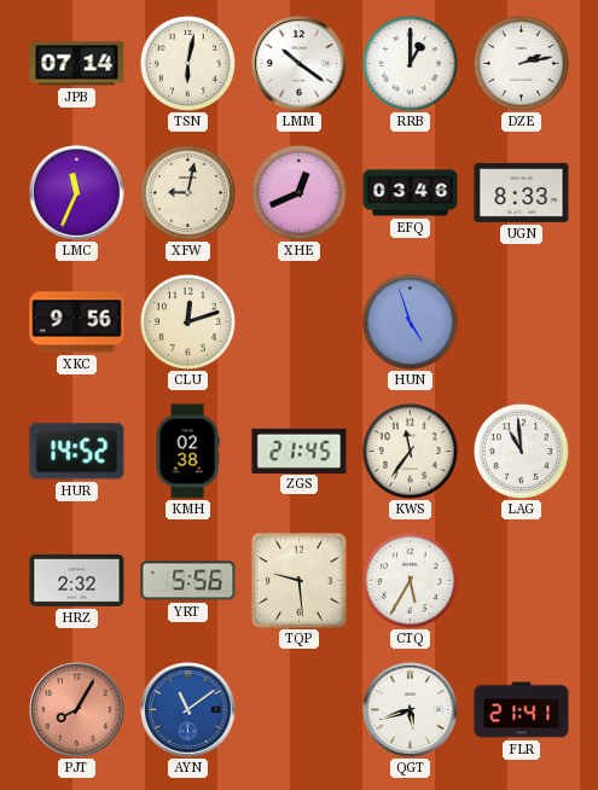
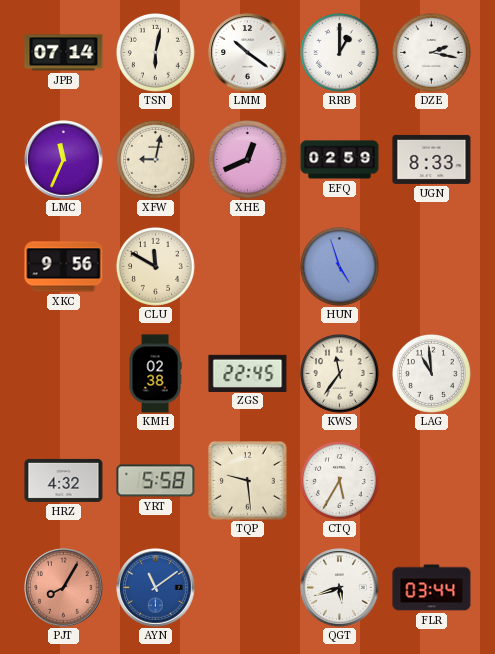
DZE: 2:13 -> 2:17 (431, 52)
EFQ: 03:46 -> 02:59 (340, 160)
CLU: 12:12 -> 11:50 (155, 266)
HUR: 14:52 -> none (77, 452)
ZGS: 21:45 -> 22:45 (248, 373)
HRZ: 2:32 -> 4:32 (64, 480)
YRT: 5:56 -> 5:58 (156, 481)
FLR: 21:41 -> 03:44 (432, 588)
